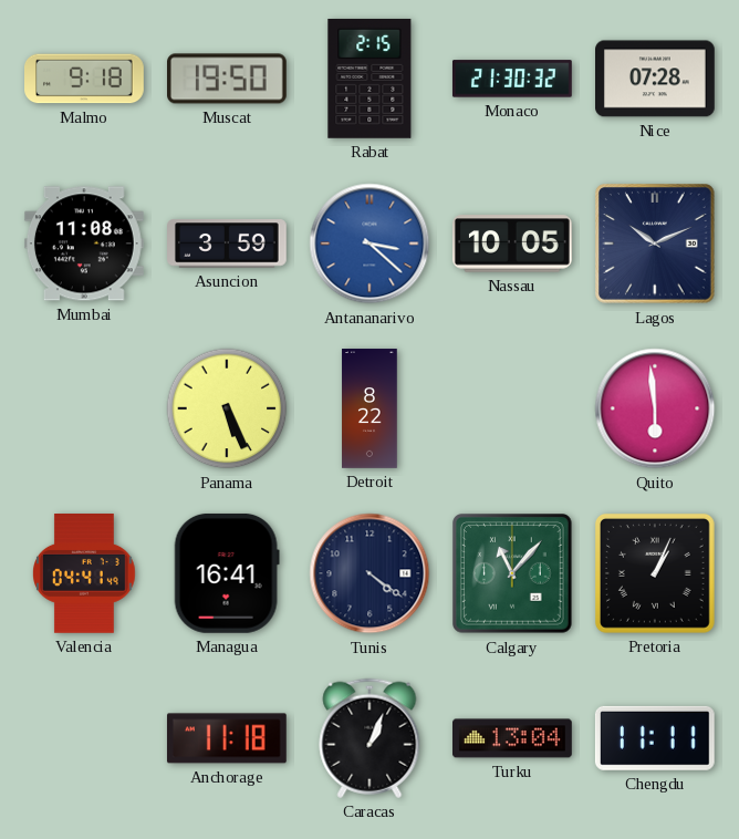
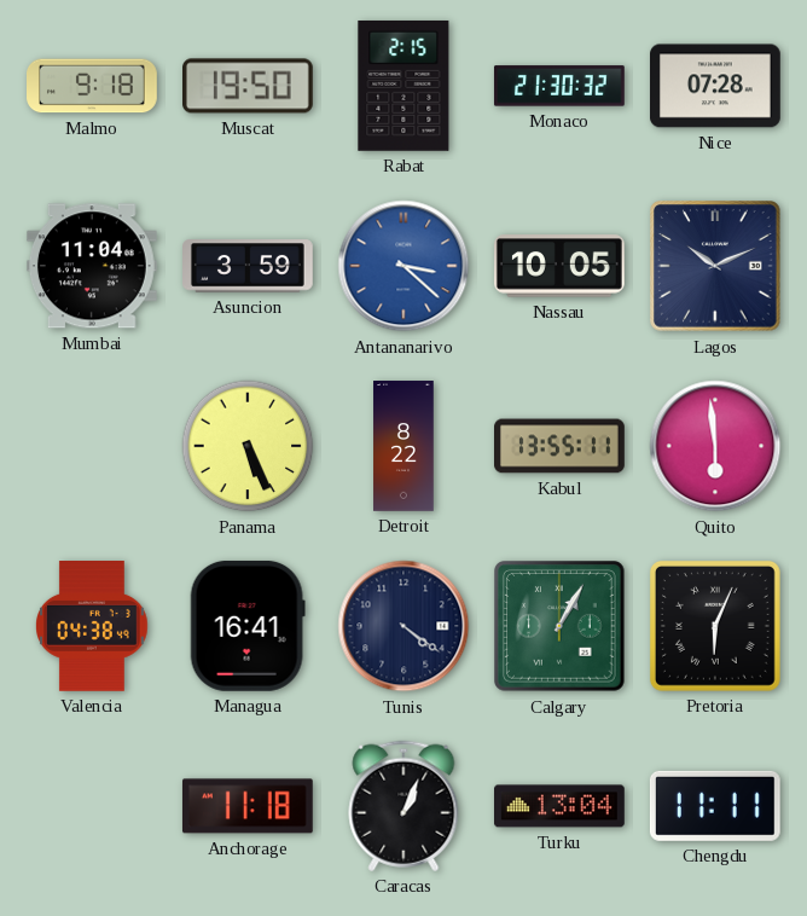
Mumbai: 11:08 -> 11:04 (92, 266)
Kabul: none -> 13:55 (561, 446)
Valencia: 04:41 -> 04:38 (93, 627)
Calgary: 11:07 -> 1:05 (559, 626)
Pretoria: 1:04 -> 6:04 (715, 626)
